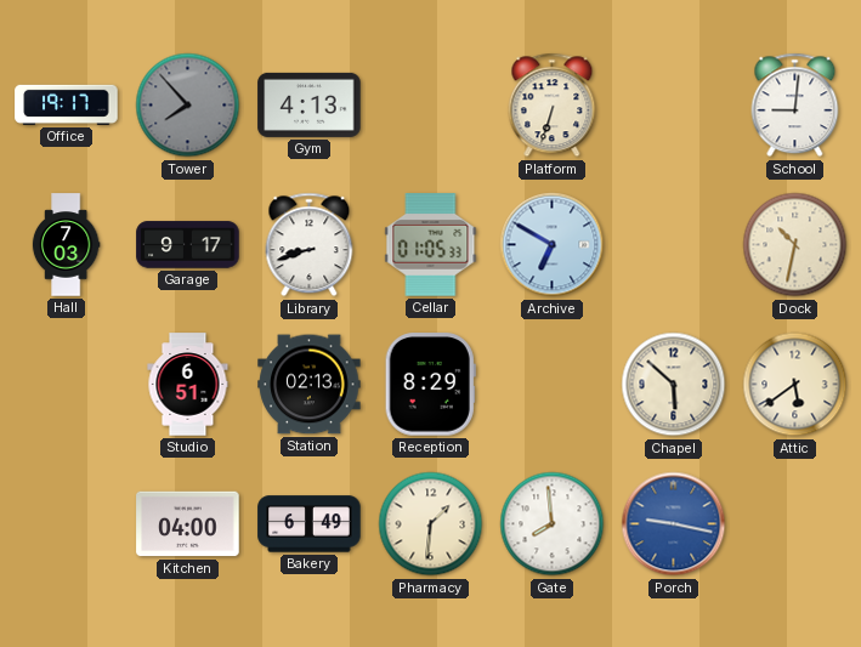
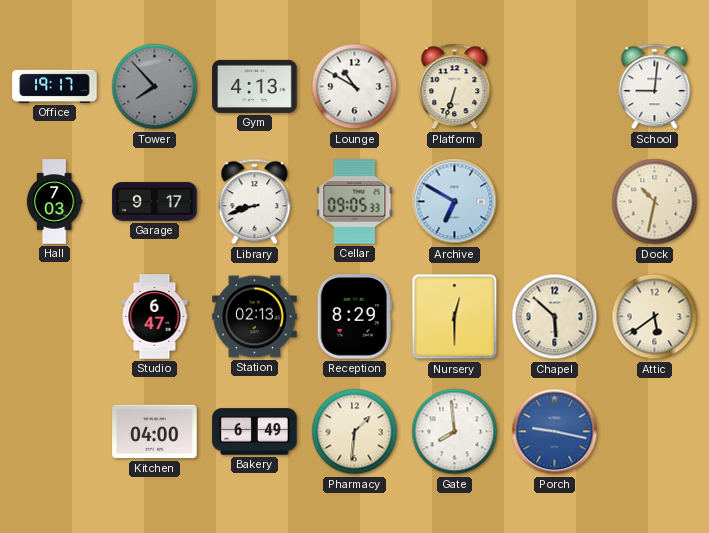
Lounge: none -> 10:50 (355, 87)
Cellar: 01:05 -> 09:05 (355, 202)
Studio: 6:51 -> 6:47 (155, 317)
Nursery: none -> 12:30 (455, 317)
